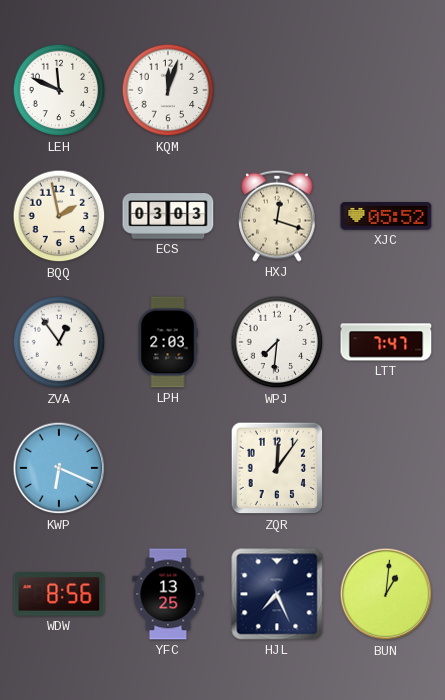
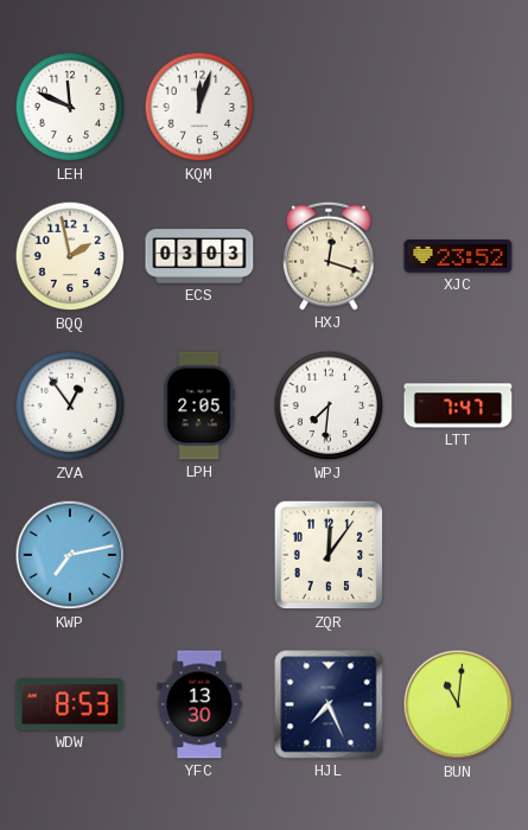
XJC: 05:52 -> 23:52 (458, 256)
LPH: 2:03 -> 2:05 (199, 406)
KWP: 6:19 -> 7:13 (70, 555)
WDW: 8:56 -> 8:53 (70, 704)
YFC: 13:25 -> 13:30 (199, 704)
BUN: 1:01 -> 11:01 (458, 704)
